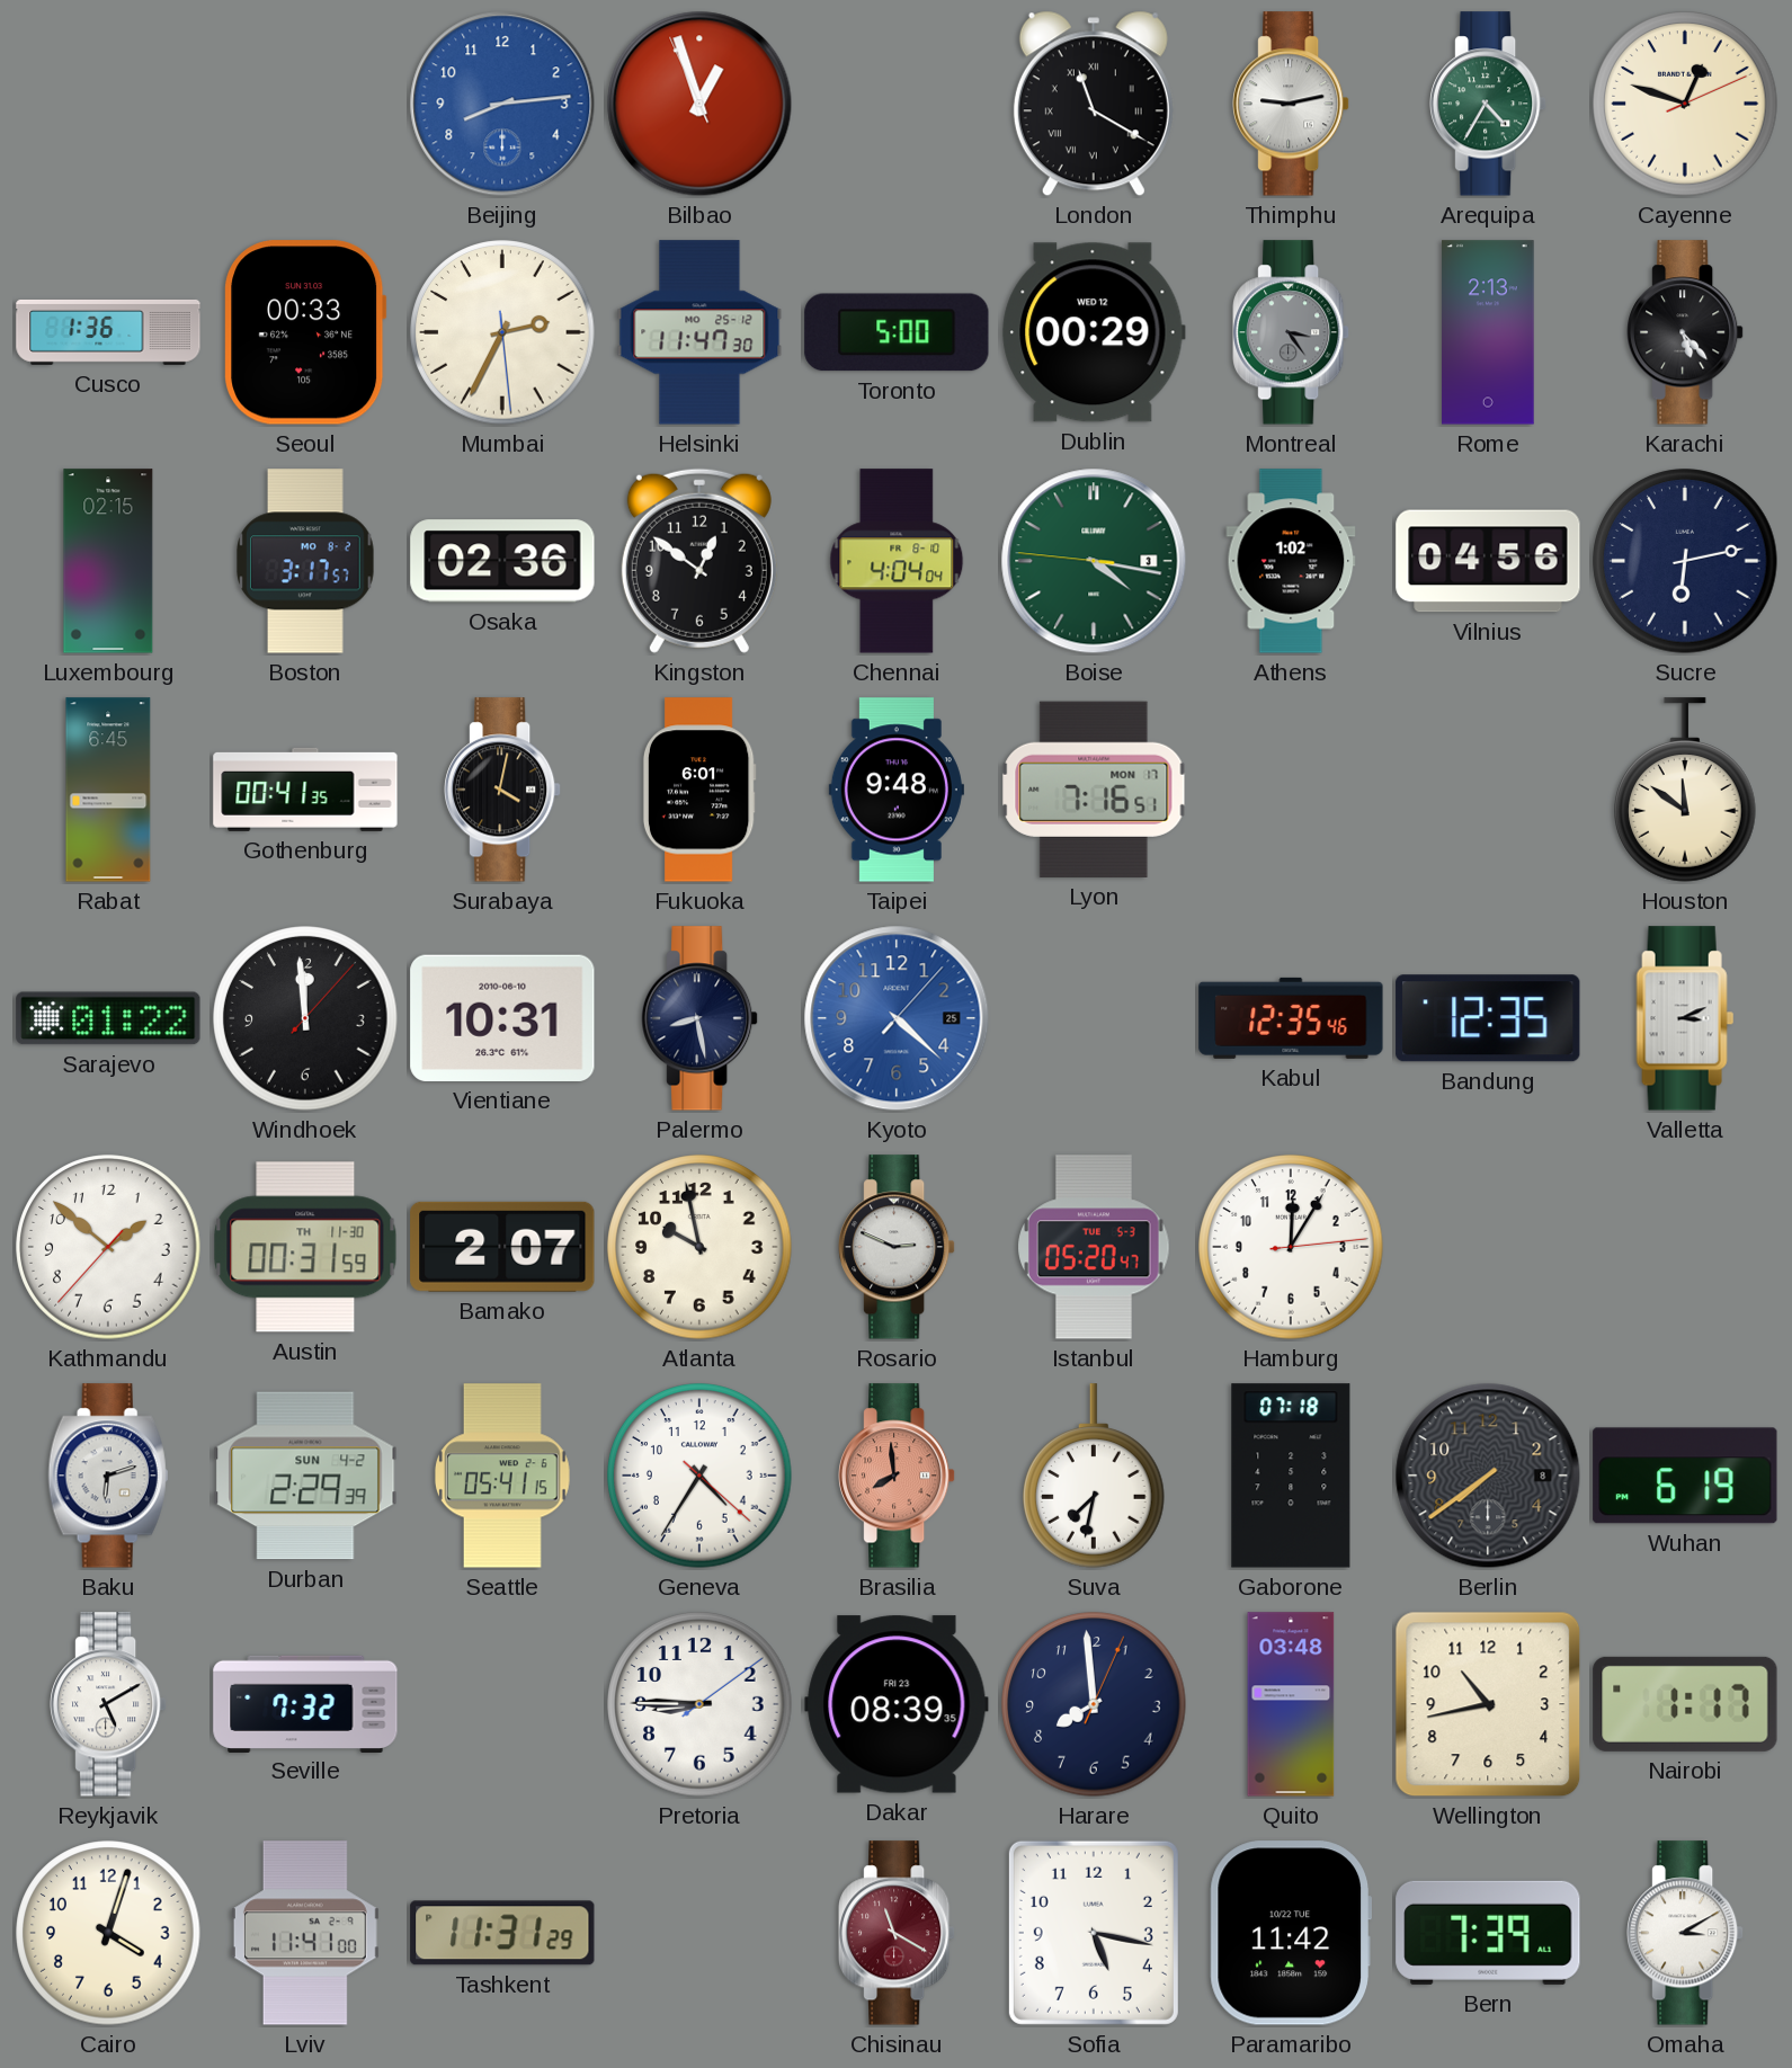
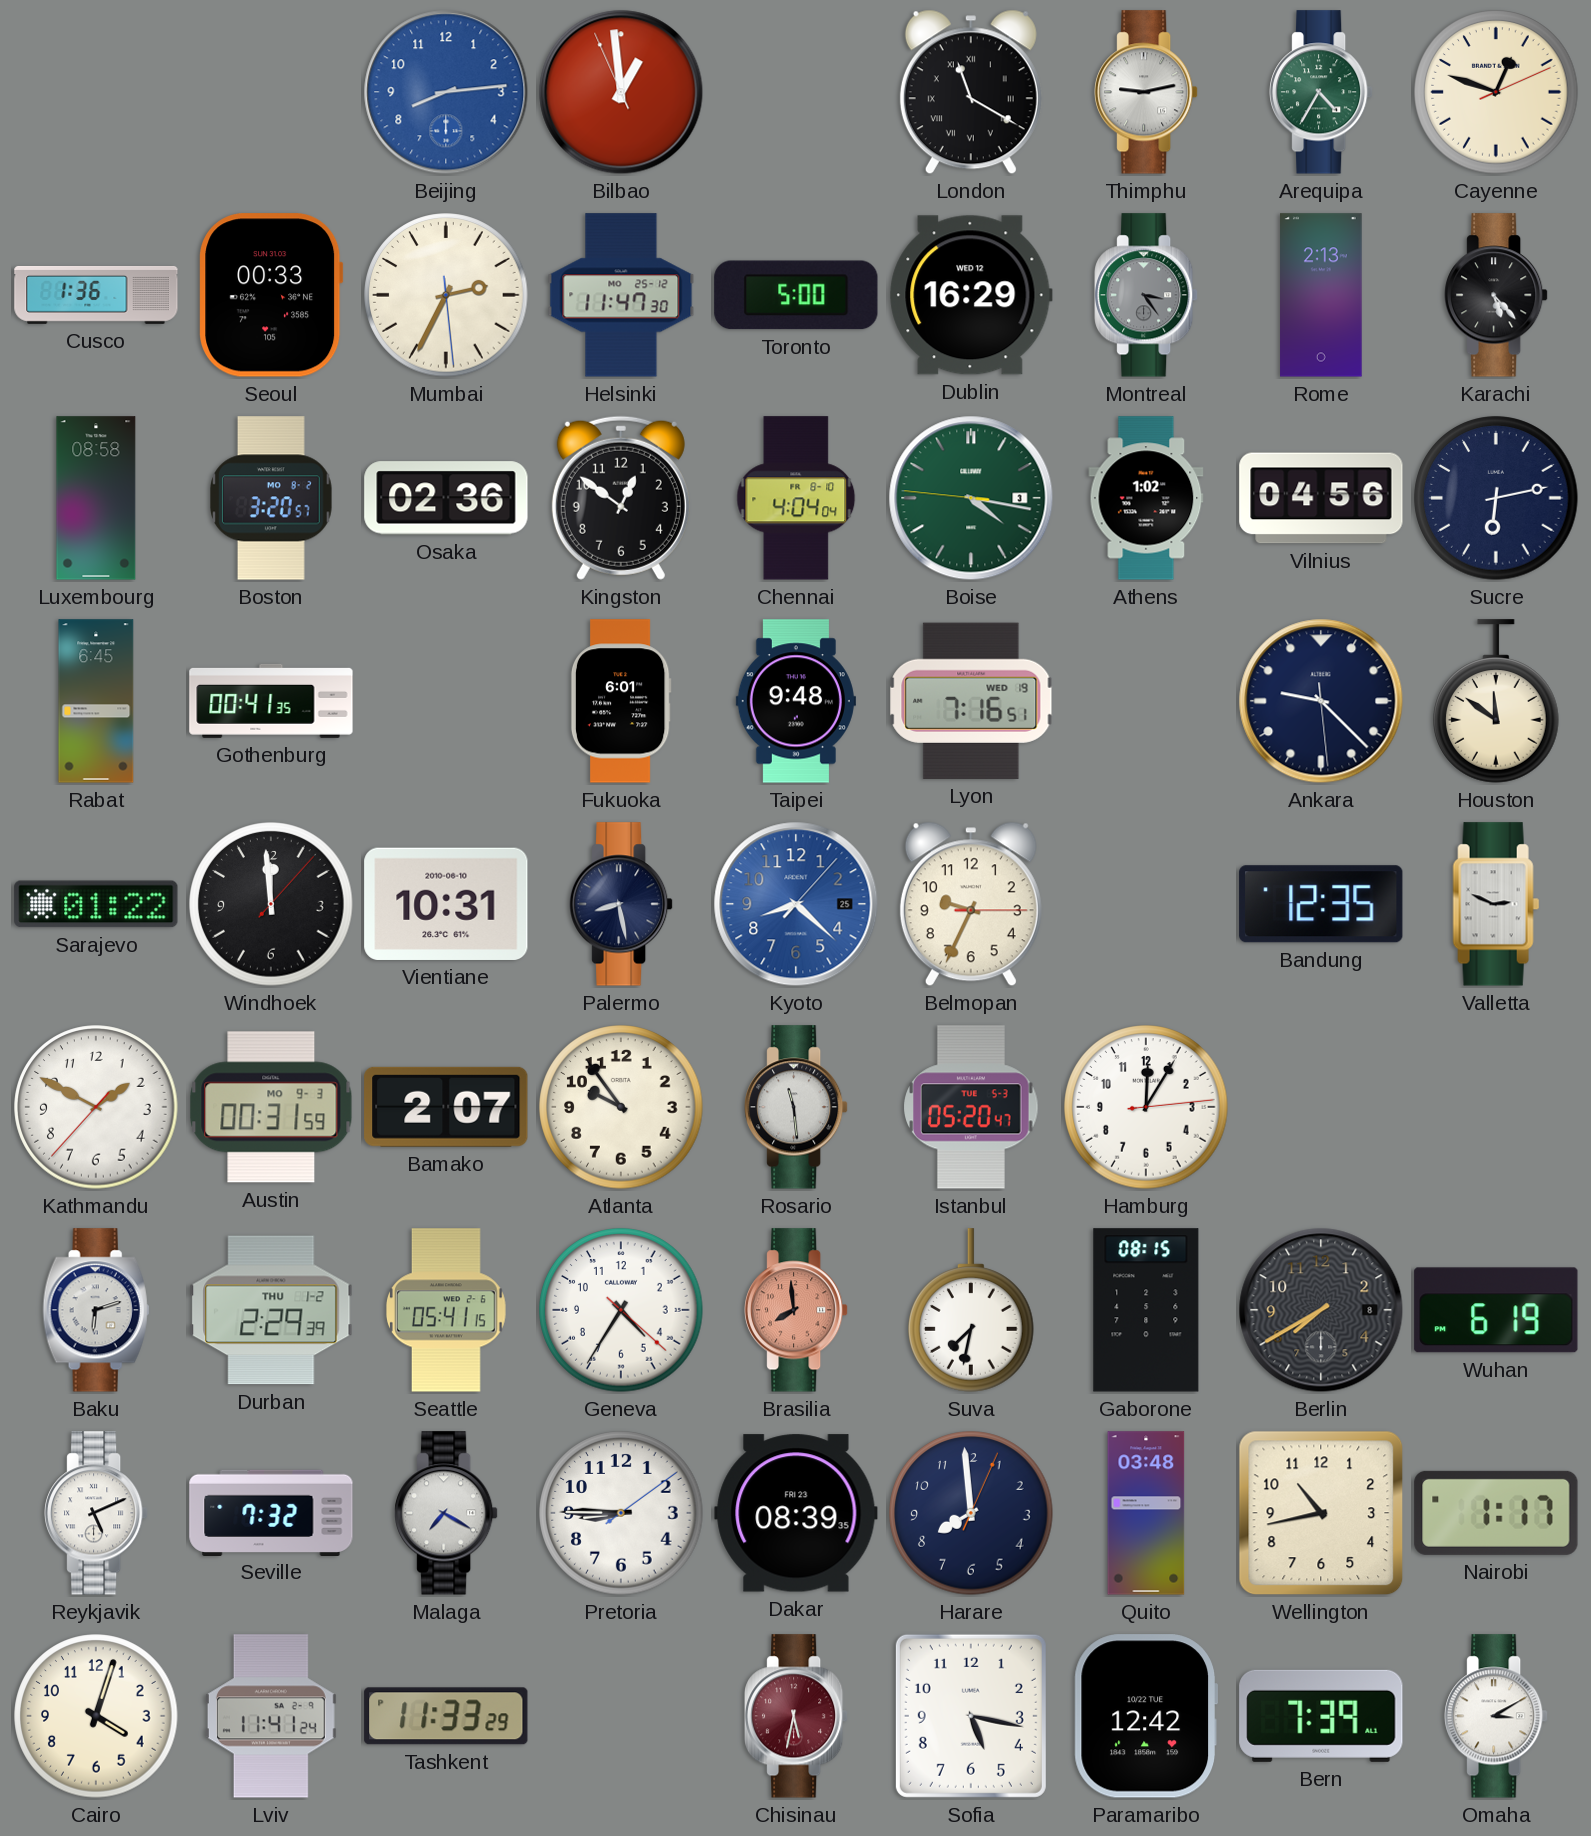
Bilbao: 12:56 -> 12:58 (621, 92)
Dublin: 00:29 -> 16:29 (971, 295)
Luxembourg: 02:15 -> 08:58 (96, 498)
Boston: 3:17 -> 3:20 (271, 498)
Surabaya: 4:02 -> none (503, 790)
Lyon date: MON 17 -> WED 19 (971, 701)
Ankara: none -> 9:22 (1321, 701)
Kyoto: 4:22 -> 8:22 (796, 904)
Belmopan: none -> 9:34 (971, 904)
Kabul: 12:35 -> none (1291, 1018)
Valletta: 3:11 -> 2:49 (1496, 904)
Kathmandu: 1:51 -> 1:49 (96, 1107)
Austin date: TH 11-30 -> MO 9-3 (271, 1107)
Atlanta: 9:58 -> 9:54 (621, 1107)
Rosario: 2:49 -> 11:29 (797, 1107)
Durban date: SUN 4-2 -> THU 1-2 (271, 1310)
Gaborone: 07:18 -> 08:15 (1146, 1310)
Berlin: 7:39 -> 7:40 (1321, 1310)
Reykjavik: 5:10 -> 5:11 (97, 1513)
Malaga: none -> 7:20 (447, 1513)
Lviv: 11:41:00 -> 11:41:24 (271, 1716)
Tashkent: 11:31 -> 11:33 (446, 1716)
Chisinau: 11:20 -> 5:32 (797, 1716)
Paramaribo: 11:42 -> 12:42 (1145, 1716)
